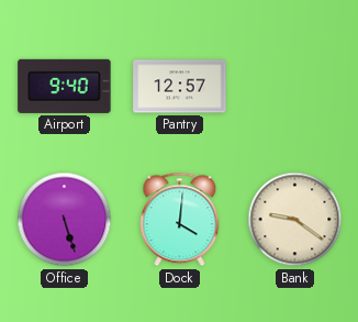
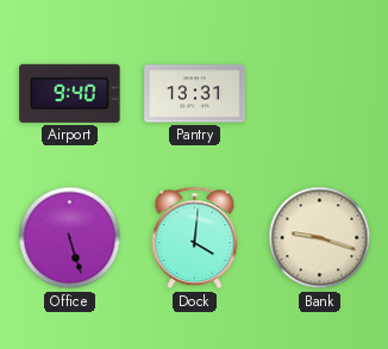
Pantry: 12:57 -> 13:31 (195, 94)
Bank: 9:21 -> 9:18 (320, 238)
